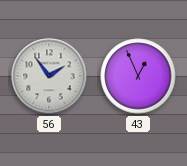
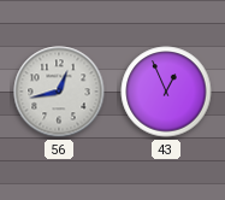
56: 1:54 -> 12:43 (59, 92)
